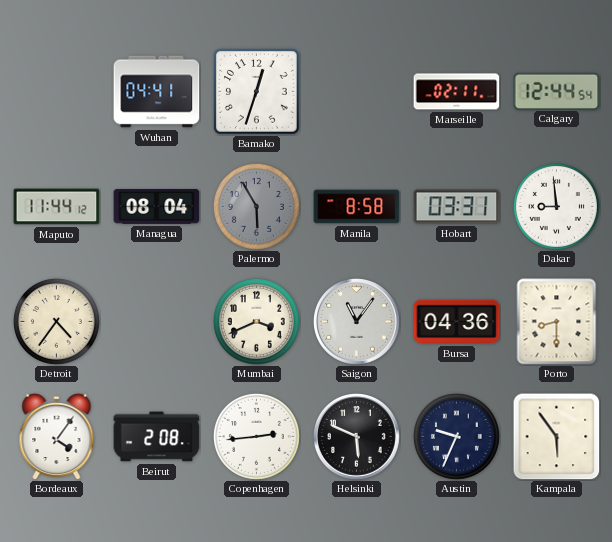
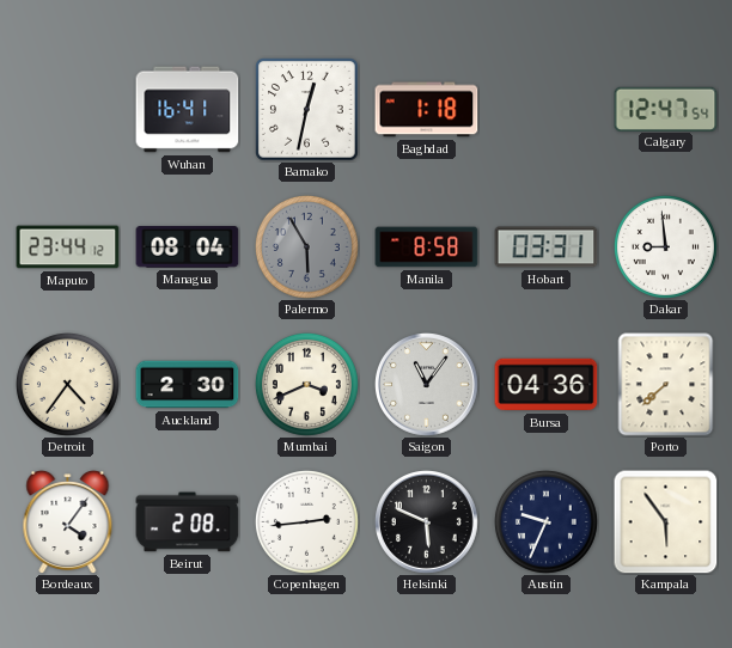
Wuhan: 04:41 -> 16:41 (188, 110)
Bamako: 12:33 -> 12:32 (307, 110)
Baghdad: none -> 1:18 (427, 110)
Marseille: 02:11 -> none (457, 92)
Calgary: 12:44 -> 12:47 (666, 109)
Maputo: 11:44 -> 23:44 (68, 247)
Auckland: none -> 2:30 (188, 385)
Porto: 8:30 -> 7:38 (666, 385)
